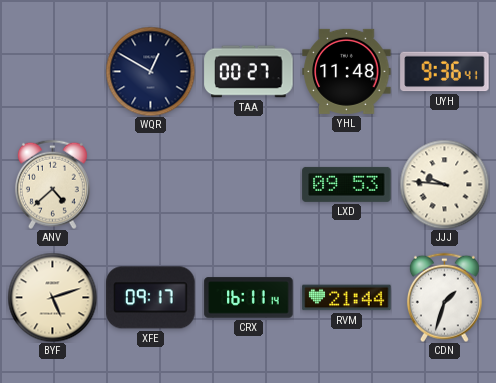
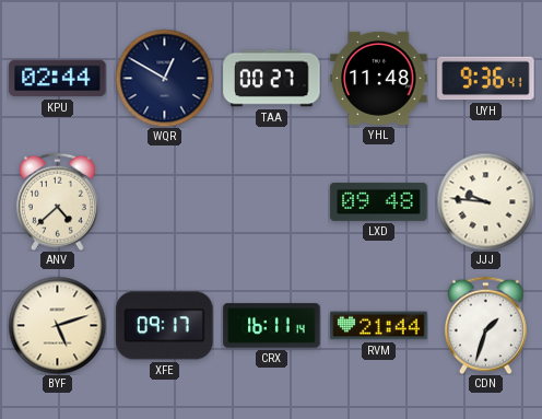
KPU: none -> 02:44 (58, 79)
LXD: 09:53 -> 09:48 (379, 201)
